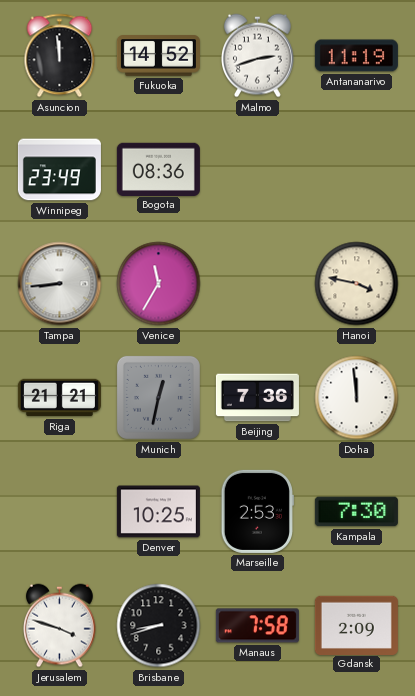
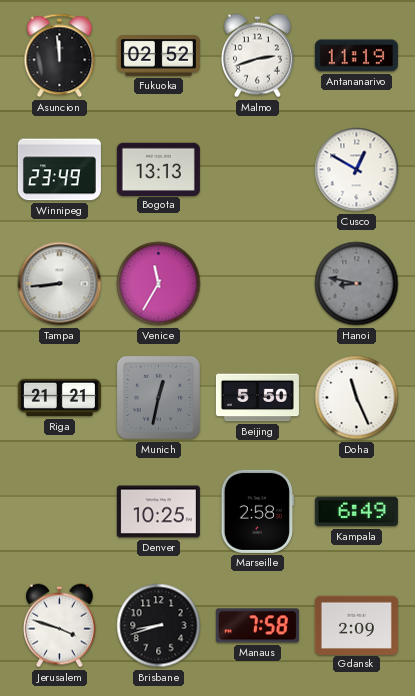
Fukuoka: 14:52 -> 02:52 (158, 56)
Bogota: 08:36 -> 13:13 (158, 169)
Cusco: none -> 12:50 (357, 170)
Hanoi: 3:47 -> 8:47 (357, 284)
Hanoi dial: cream -> grey (357, 284)
Beijing: 7:36 -> 5:50 (257, 398)
Doha: 11:59 -> 11:26 (357, 398)
Marseille: 2:53 -> 2:58 (257, 511)
Kampala: 7:30 -> 6:49 (356, 512)
